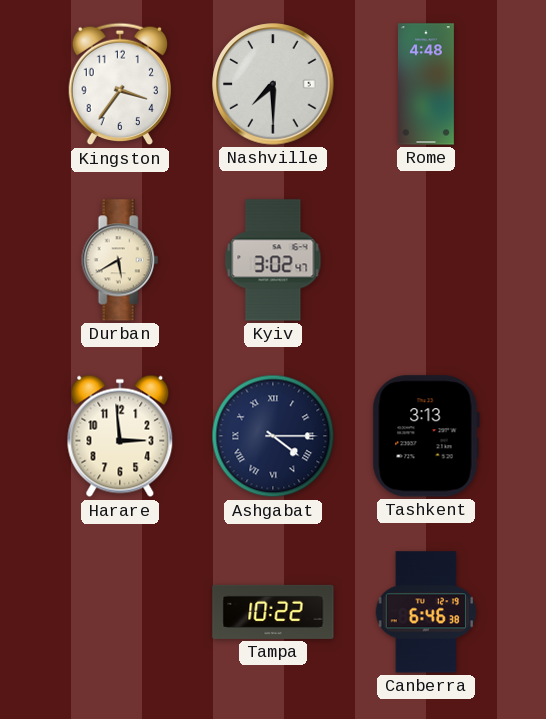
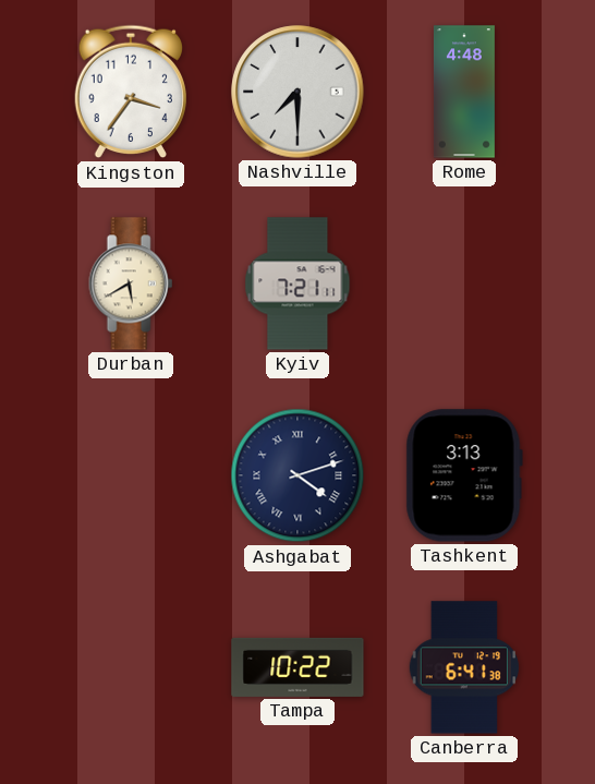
Kyiv: 3:02 -> 7:21 (297, 284)
Harare: 2:59 -> none (120, 436)
Ashgabat: 4:15 -> 4:12 (297, 475)
Canberra: 6:46 -> 6:41 (464, 667)
